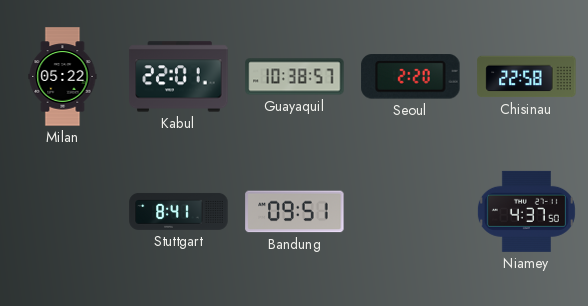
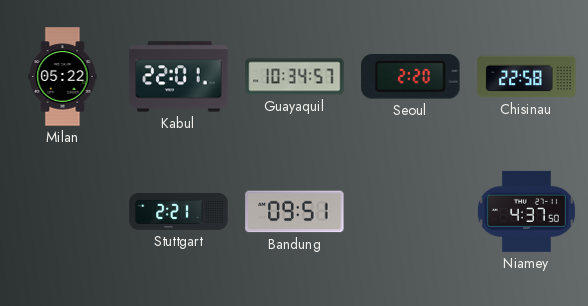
Guayaquil: 10:38 -> 10:34 (295, 77)
Stuttgart: 8:41 -> 2:21 (179, 211)
